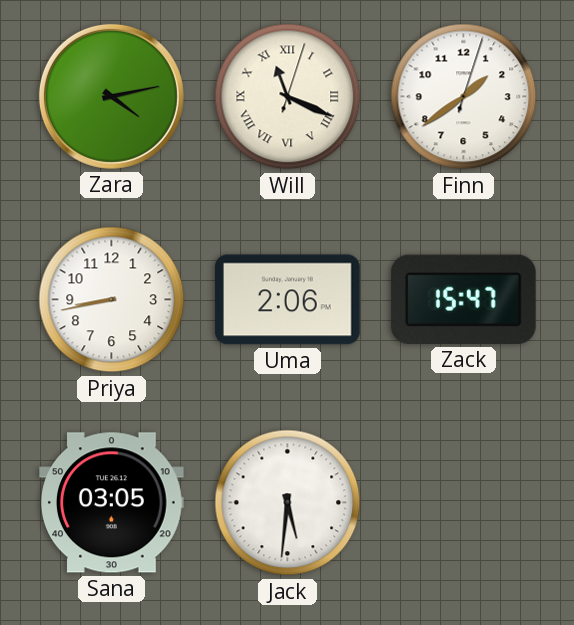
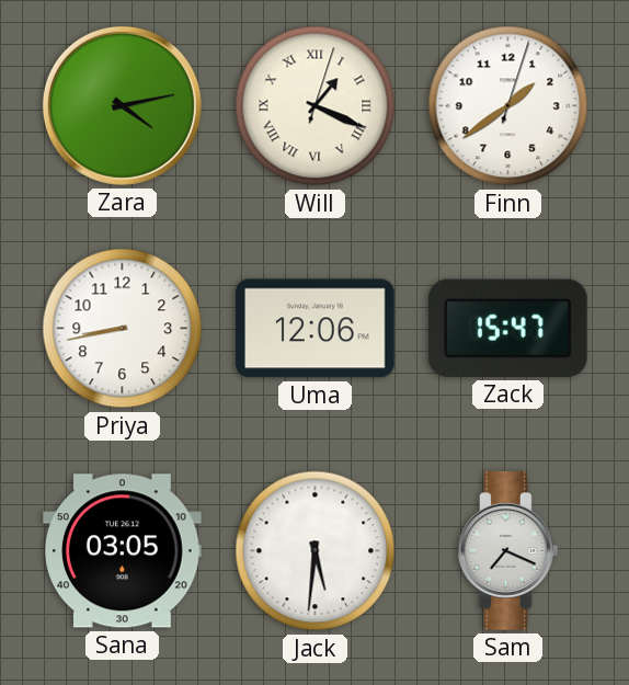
Will: 11:19 -> 1:19 (316, 106)
Uma: 2:06 -> 12:06 (316, 329)
Sam: none -> 7:19 (507, 551)
